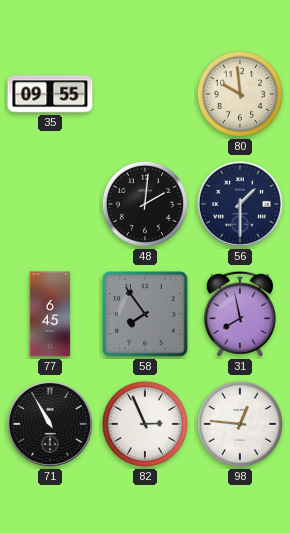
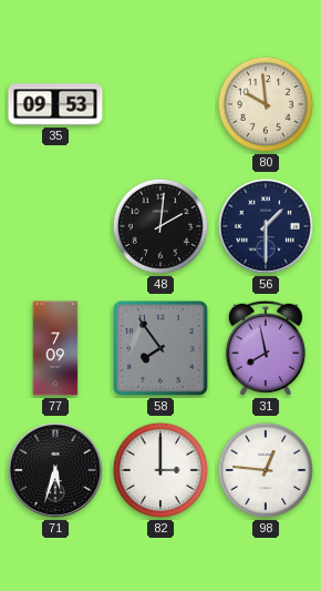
35: 09:55 -> 09:53 (55, 104)
77: 6:45 -> 7:09 (55, 348)
71: 10:55 -> 5:33 (55, 470)
82: 2:56 -> 3:00 (161, 470)
